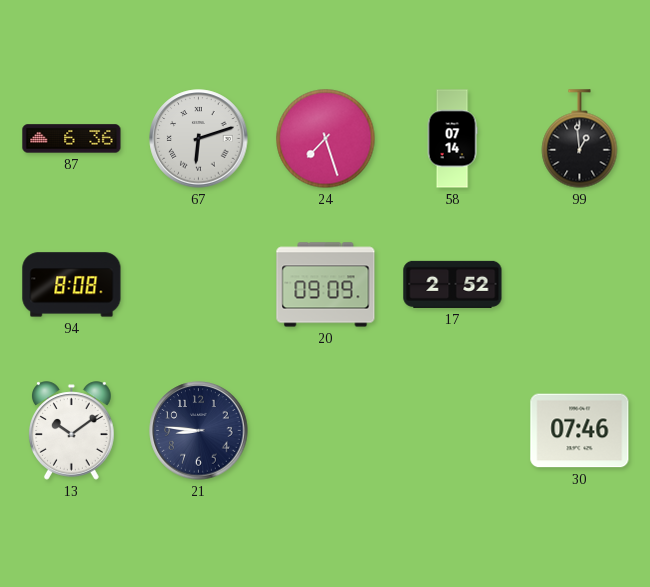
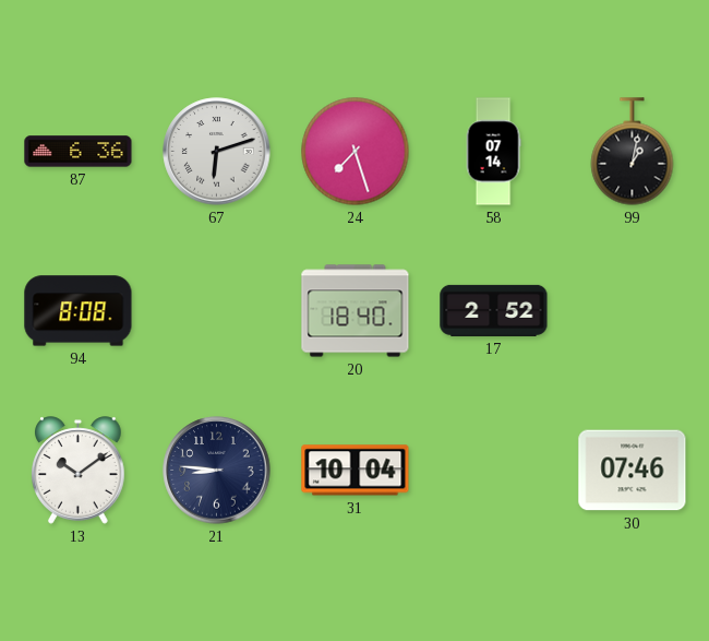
99: 12:59 -> 1:02 (633, 152)
20: 09:09 -> 18:40 (356, 311)
31: none -> 10:04 (356, 471)
